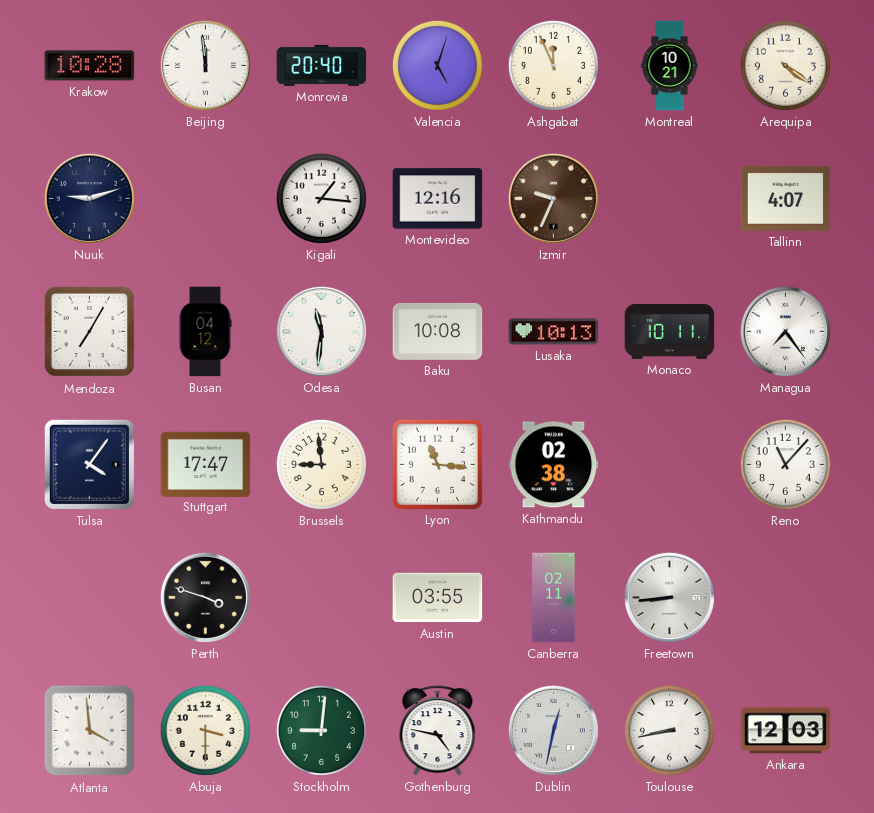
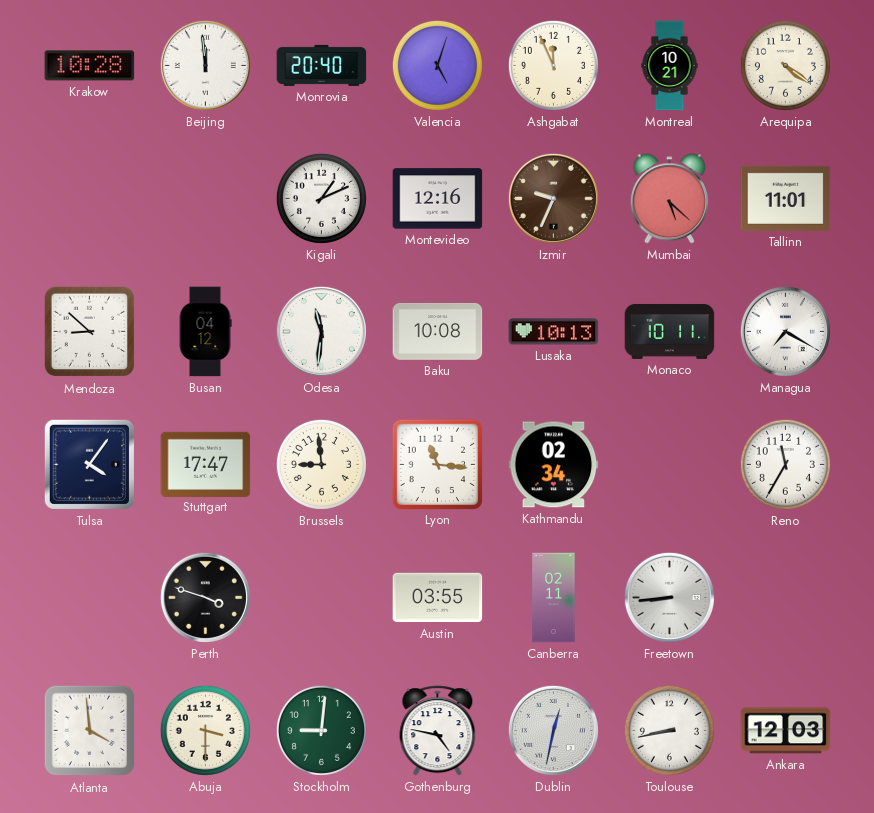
Nuuk: 9:12 -> none (89, 198)
Kigali: 1:16 -> 1:11 (321, 198)
Mumbai: none -> 5:22 (669, 199)
Tallinn: 4:07 -> 11:01 (786, 198)
Mendoza: 7:05 -> 8:52 (90, 332)
Managua: 7:24 -> 7:20 (785, 331)
Kathmandu: 02:38 -> 02:34 (554, 465)
Reno: 11:07 -> 11:35 (785, 464)
